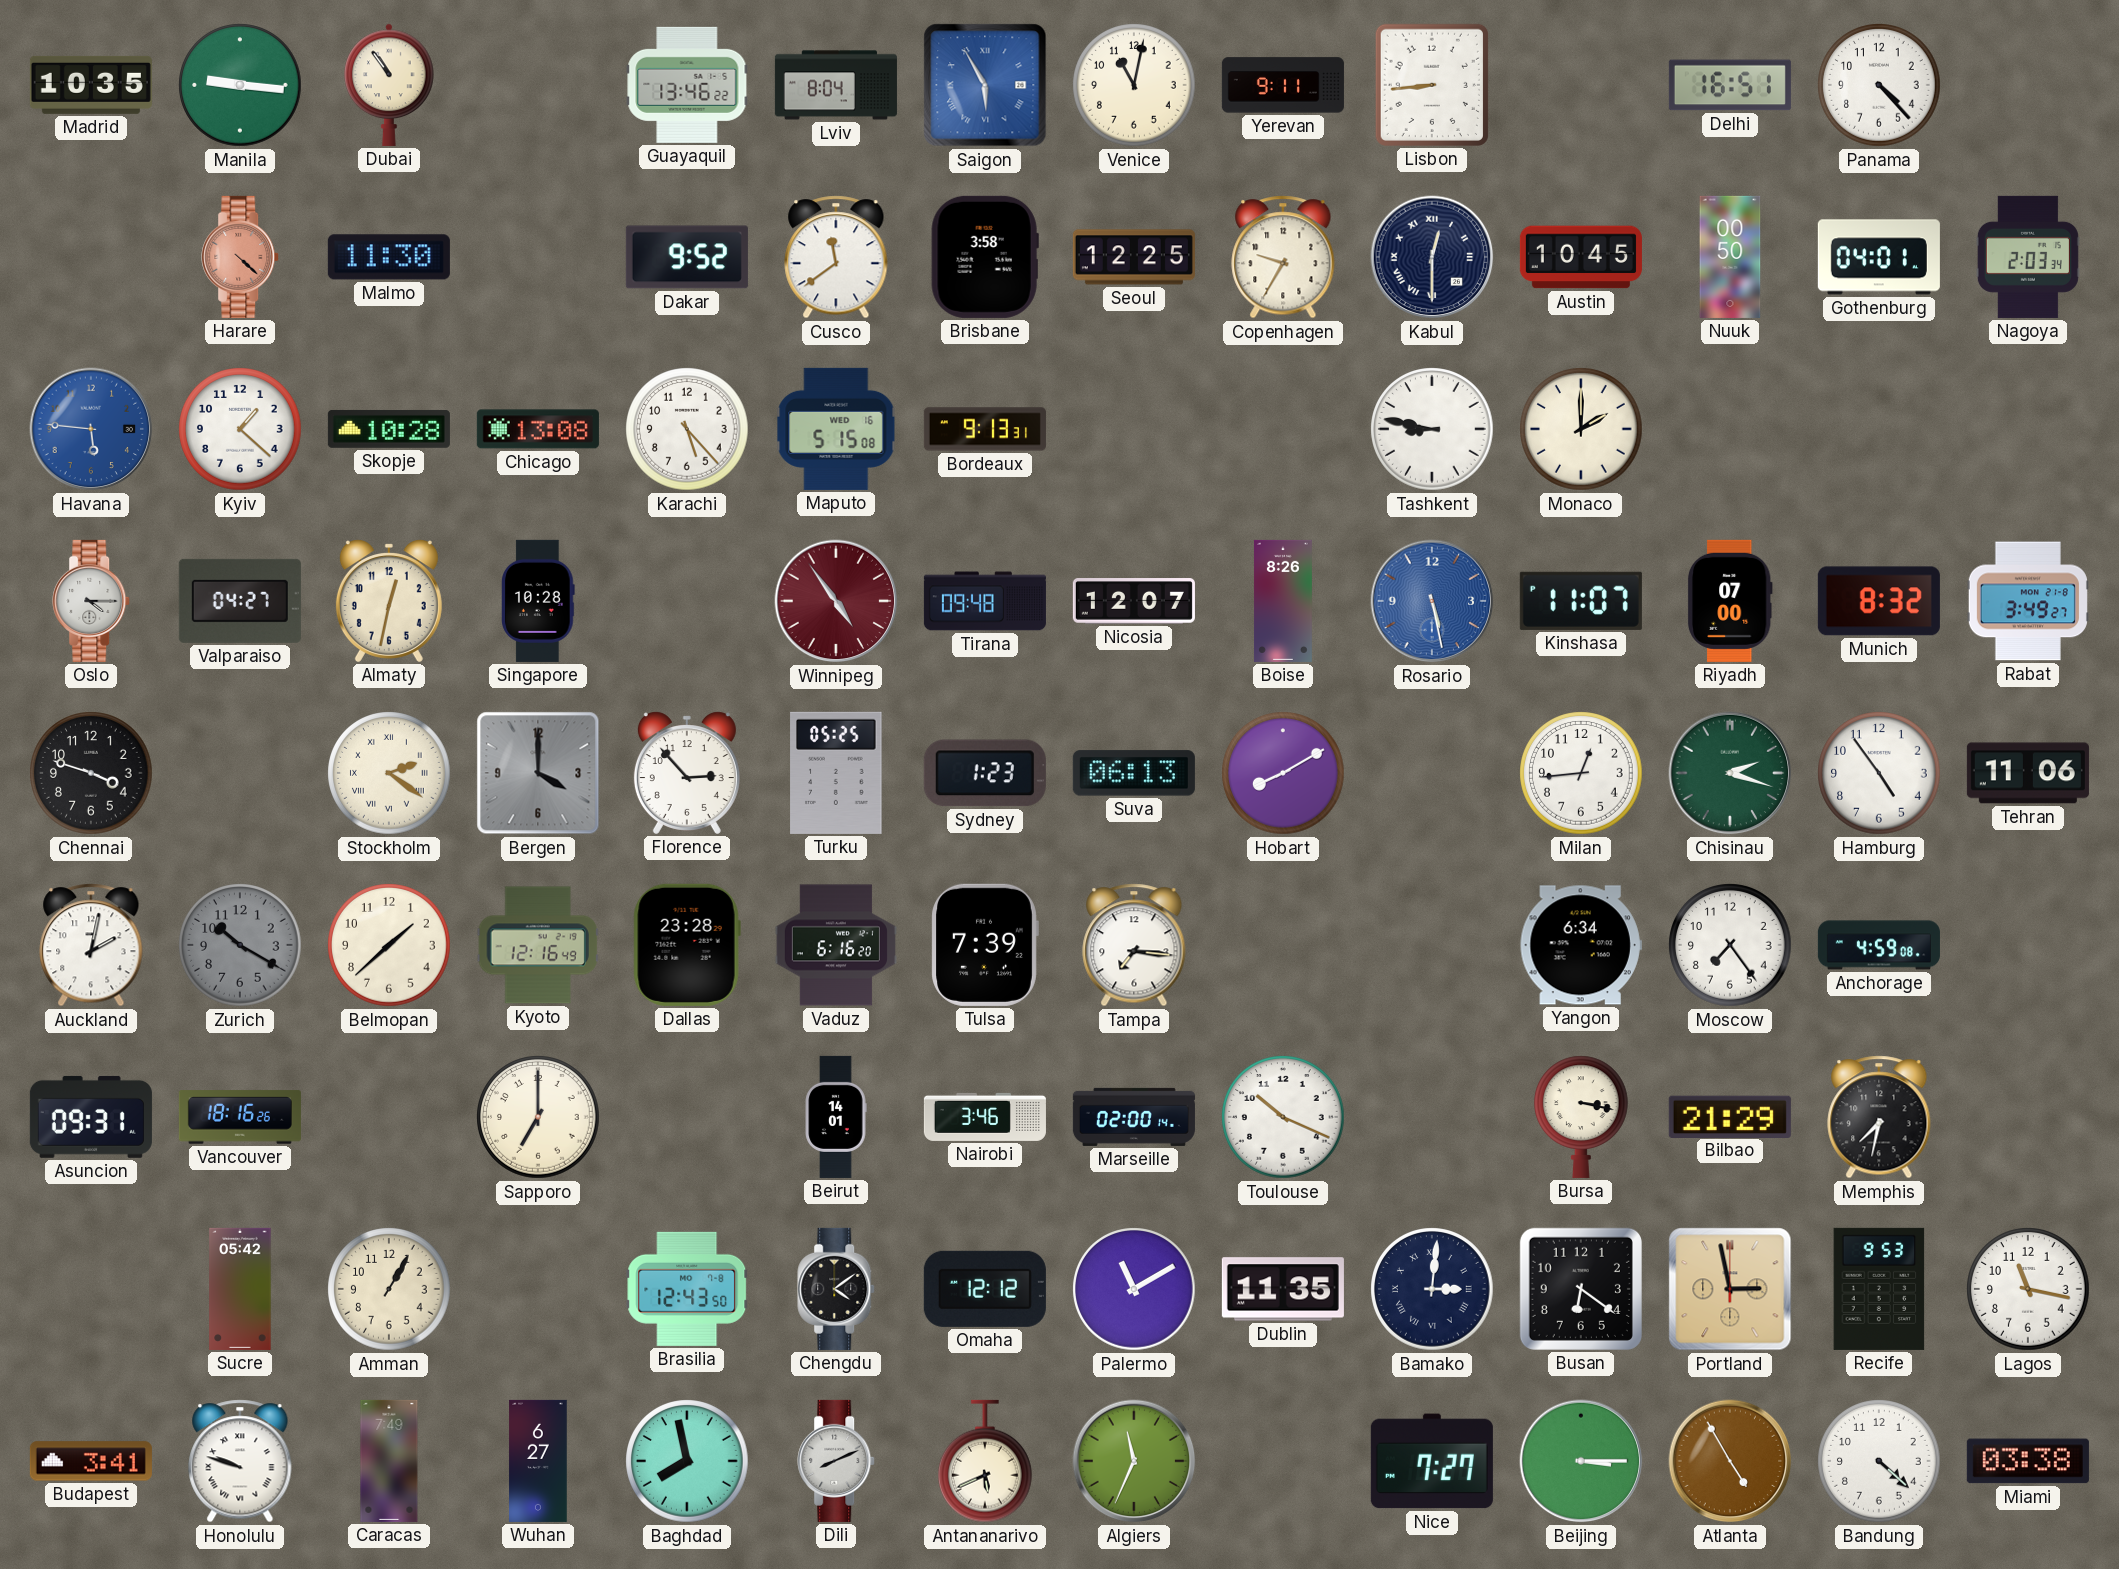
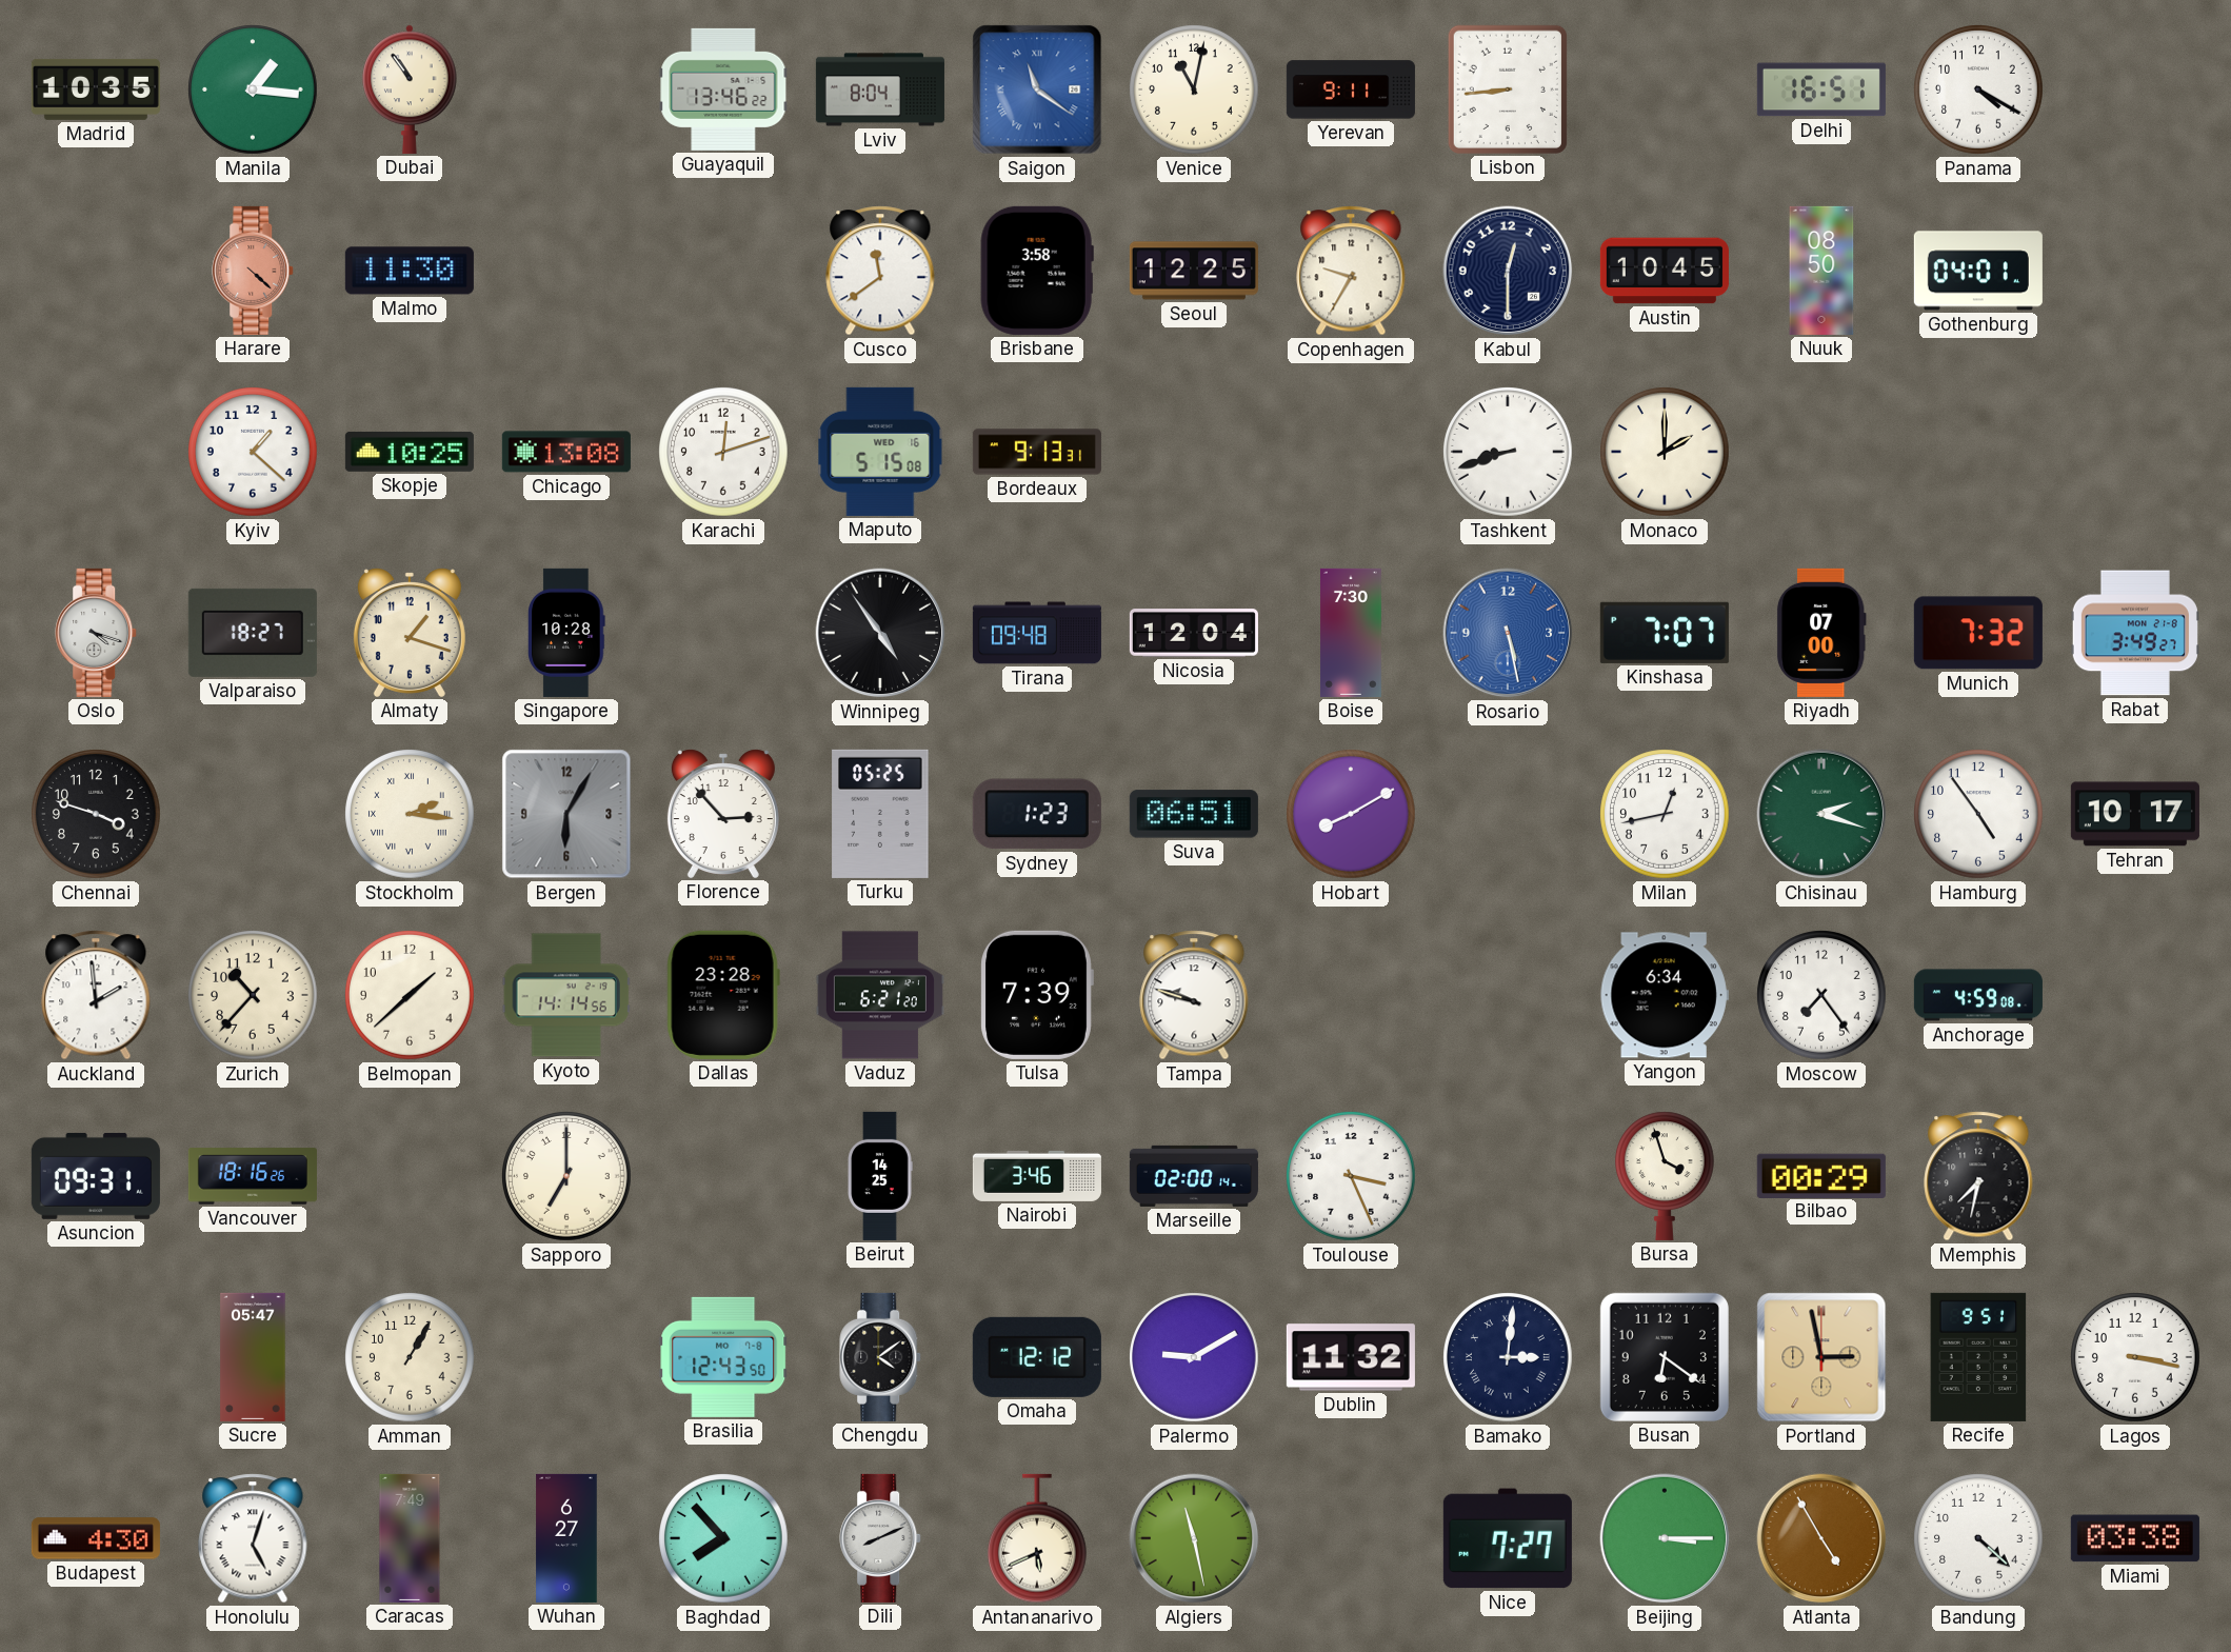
Manila: 9:16 -> 1:16 (253, 89)
Saigon: 5:55 -> 11:21 (1037, 89)
Panama: 4:23 -> 4:20 (1978, 89)
Dakar: 9:52 -> none (687, 257)
Kabul numerals: Roman -> Arabic (1508, 271)
Nuuk: 00:50 -> 08:50 (1821, 271)
Nagoya: 2:03 -> none (2028, 257)
Havana: 5:46 -> none (91, 429)
Skopje: 10:28 -> 10:25 (410, 452)
Karachi: 5:23 -> 12:12 (723, 452)
Tashkent: 8:47 -> 8:42 (1508, 452)
Oslo: 4:15 -> 4:18 (97, 633)
Valparaiso: 04:27 -> 18:27 (253, 633)
Almaty: 12:32 -> 1:18 (410, 633)
Winnipeg dial: burgundy -> black (880, 633)
Nicosia: 12:07 -> 12:04 (1194, 633)
Boise: 8:26 -> 7:30 (1351, 633)
Kinshasa: 11:07 -> 7:07 (1665, 633)
Munich: 8:32 -> 7:32 (1978, 633)
Stockholm: 2:21 -> 2:16 (410, 814)
Bergen: 4:00 -> 6:05 (566, 814)
Suva: 06:13 -> 06:51 (1194, 814)
Milan: 12:44 -> 12:43 (1665, 814)
Tehran: 11:06 -> 10:17 (2135, 814)
Auckland: 2:02 -> 1:59 (96, 995)
Zurich: 10:20 -> 10:37 (253, 995)
Zurich dial: grey -> cream (253, 995)
Kyoto: 12:16 -> 14:14 (566, 995)
Vaduz: 6:16 -> 6:21 (880, 995)
Tampa: 7:16 -> 9:48 (1194, 995)
Beirut: 14:01 -> 14:25 (880, 1176)
Toulouse: 10:19 -> 3:26 (1351, 1176)
Bursa: 3:17 -> 3:57 (1666, 1176)
Bilbao: 21:29 -> 00:29 (1821, 1175)
Sucre: 05:42 -> 05:47 (253, 1357)
Palermo: 11:10 -> 9:10 (1194, 1357)
Dublin: 11:35 -> 11:32 (1351, 1357)
Recife: 9:53 -> 9:51 (1978, 1357)
Lagos: 11:17 -> 3:17 (2135, 1357)
Budapest: 3:41 -> 4:30 (96, 1538)
Honolulu: 9:48 -> 5:03 (253, 1538)
Baghdad: 7:58 -> 7:53 (723, 1538)
Algiers: 11:34 -> 11:28 (1194, 1538)
